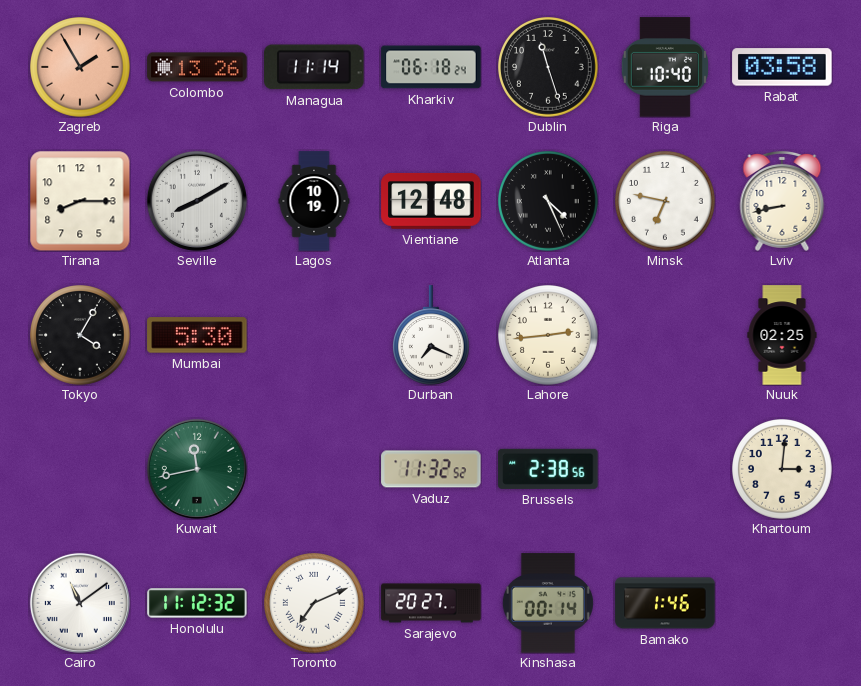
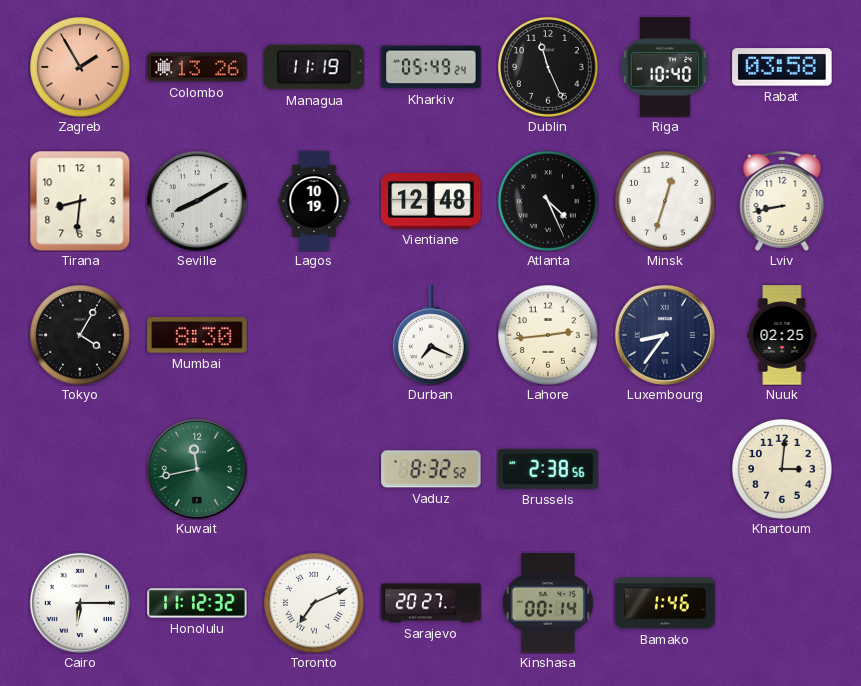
Managua: 11:14 -> 11:19 (314, 67)
Kharkiv: 06:18 -> 05:49 (431, 67)
Dublin: 11:27 -> 11:26 (549, 68)
Tirana: 8:15 -> 8:31 (80, 201)
Minsk: 6:47 -> 12:33 (666, 202)
Mumbai: 5:30 -> 8:30 (197, 335)
Luxembourg: none -> 8:36 (665, 335)
Vaduz: 11:32 -> 8:32 (431, 469)
Cairo: 11:09 -> 6:15 (80, 603)
